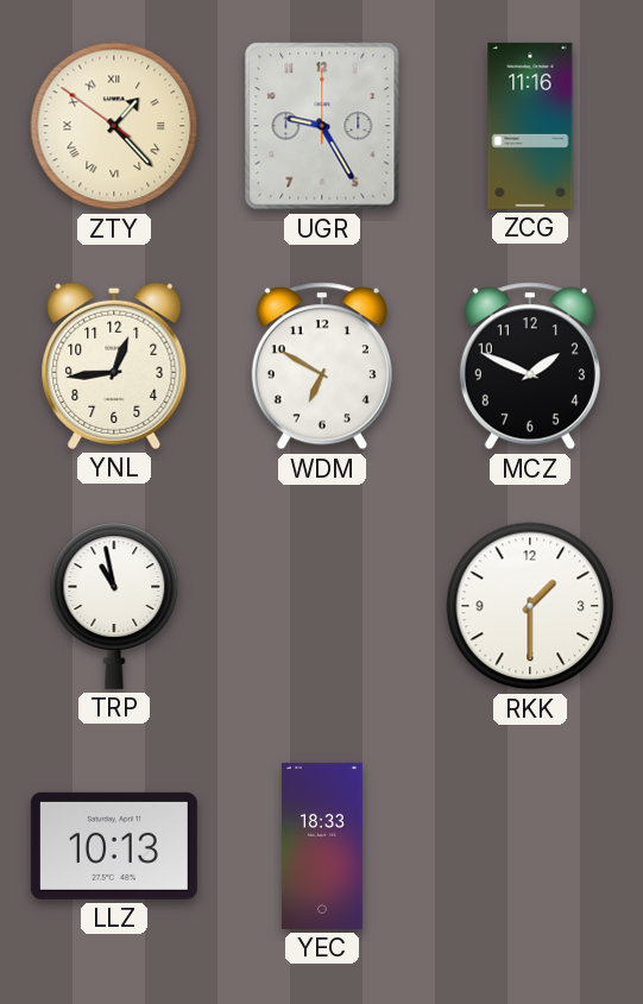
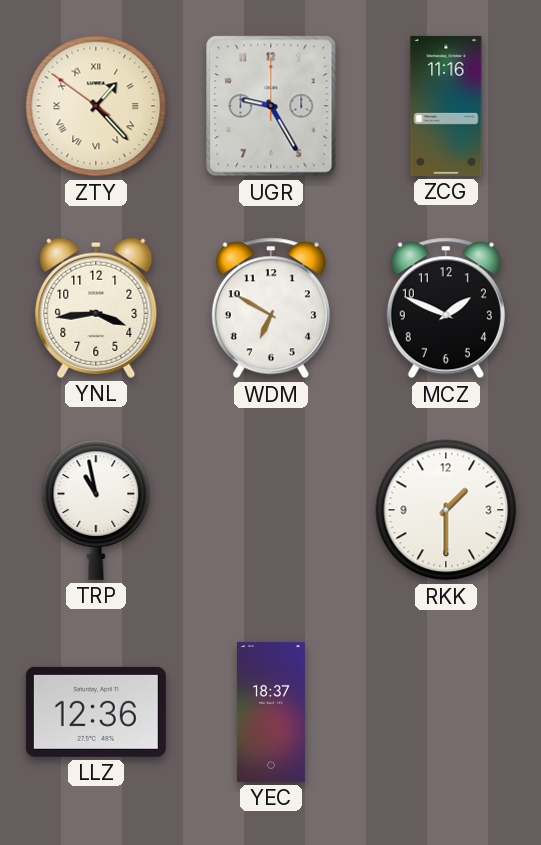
YNL: 12:44 -> 3:44 (96, 308)
LLZ: 10:13 -> 12:36 (96, 712)
YEC: 18:33 -> 18:37 (271, 712)
